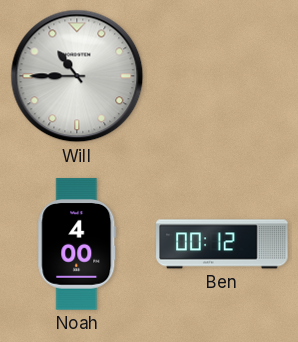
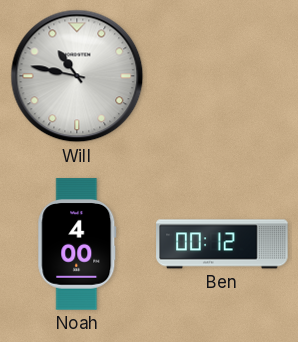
Will: 10:45 -> 10:47 (77, 76)
